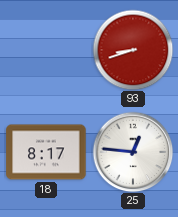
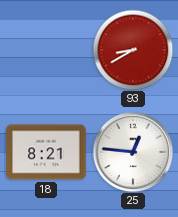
93: 8:42 -> 8:40 (133, 50)
18: 8:17 -> 8:21 (46, 152)
